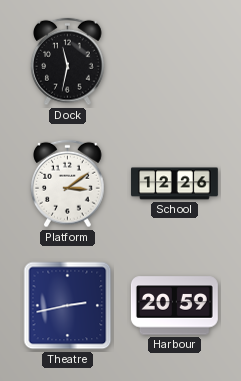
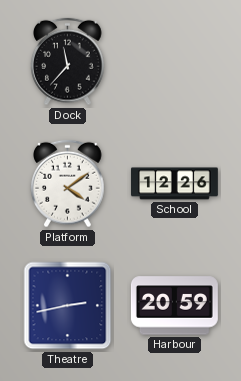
Dock: 11:32 -> 11:37 (68, 62)
Platform: 3:09 -> 4:09 (68, 184)
